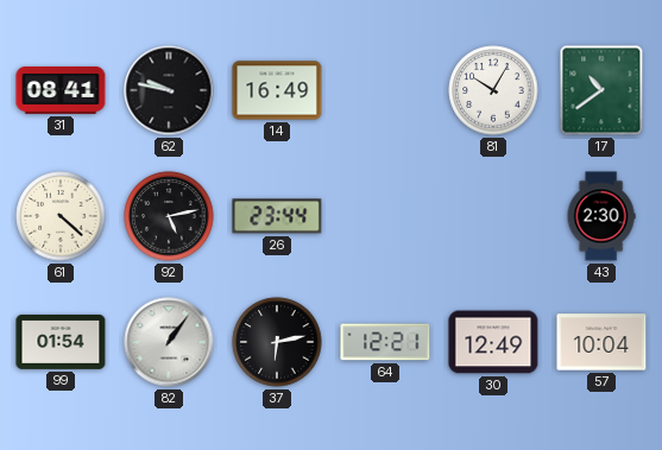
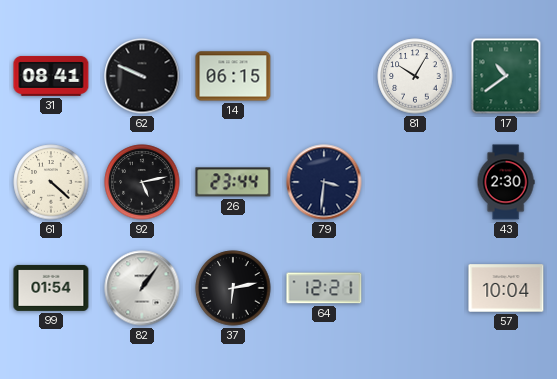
62: 9:47 -> 9:49 (142, 76)
14: 16:49 -> 06:15 (233, 76)
79: none -> 3:31 (324, 182)
30: 12:49 -> none (493, 342)
